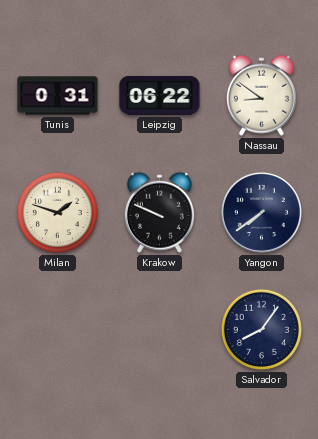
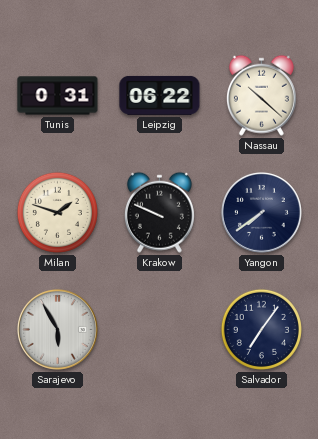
Nassau: 8:51 -> 10:22 (261, 95)
Sarajevo: none -> 5:55 (57, 329)
Salvador: 8:06 -> 7:06 (261, 329)
